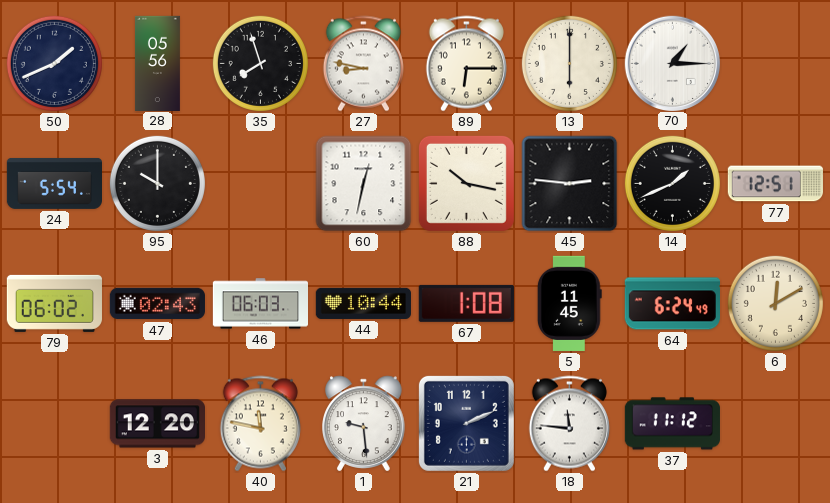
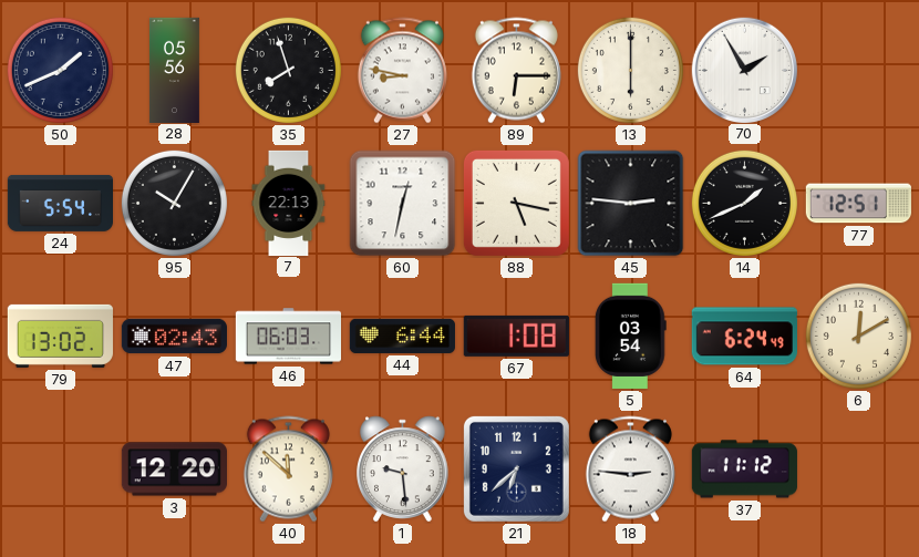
70: 1:15 -> 1:55 (744, 70)
95: 10:00 -> 10:05 (174, 203)
7: none -> 22:13 (289, 203)
88: 10:17 -> 5:17 (516, 203)
79: 06:02 -> 13:02 (60, 336)
44: 10:44 -> 6:44 (402, 336)
5: 11:45 -> 03:54 (630, 336)
40: 11:47 -> 11:52 (288, 470)
21: 2:11 -> 6:38 (516, 468)
18: 11:46 -> 2:46 (630, 470)
